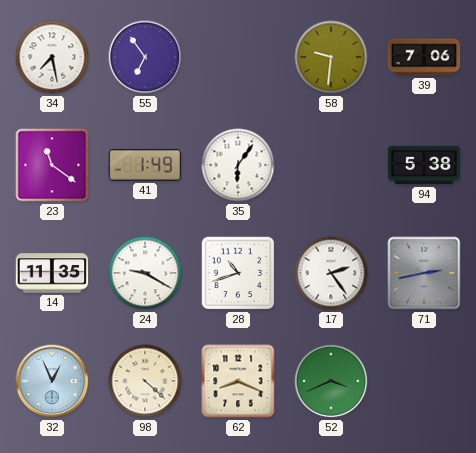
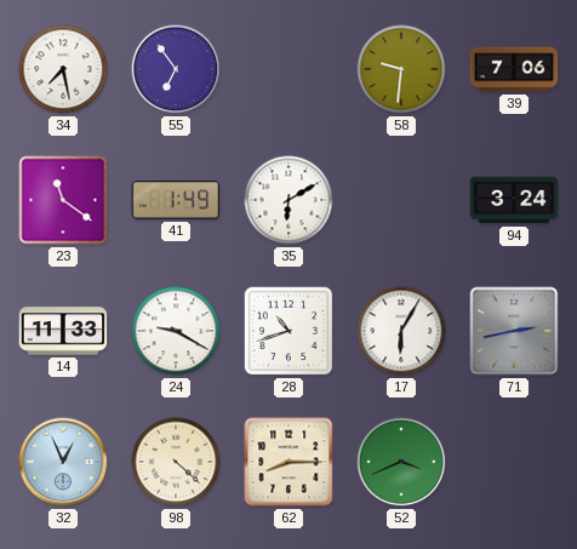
35: 6:06 -> 6:10 (288, 200)
94: 5:38 -> 3:24 (514, 200)
14: 11:35 -> 11:33 (63, 331)
17: 2:24 -> 6:05 (401, 331)
62: 8:19 -> 8:15 (288, 462)
